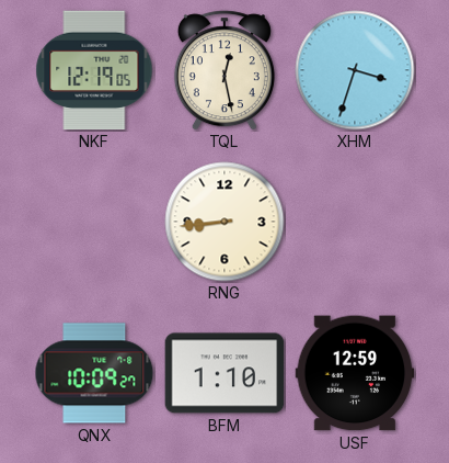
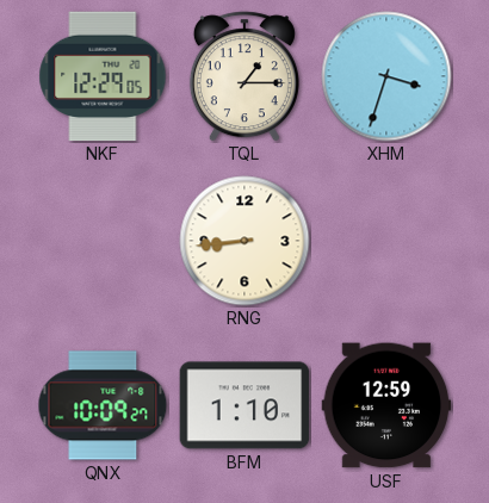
NKF: 12:19 -> 12:29 (103, 76)
TQL: 12:28 -> 1:15 (244, 76)
